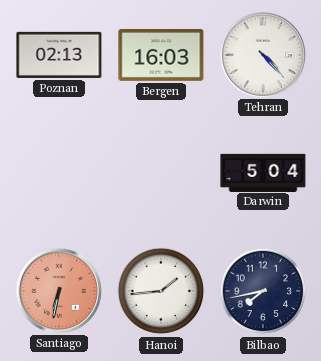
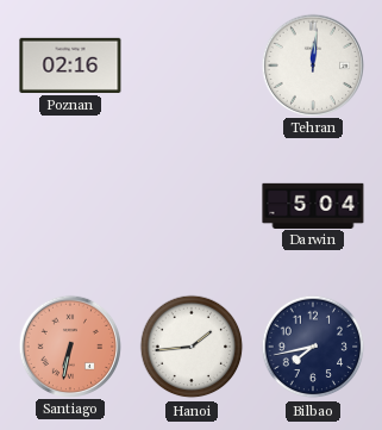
Poznan: 02:13 -> 02:16 (70, 66)
Bergen: 16:03 -> none (161, 55)
Tehran: 4:23 -> 12:01 (312, 64)
